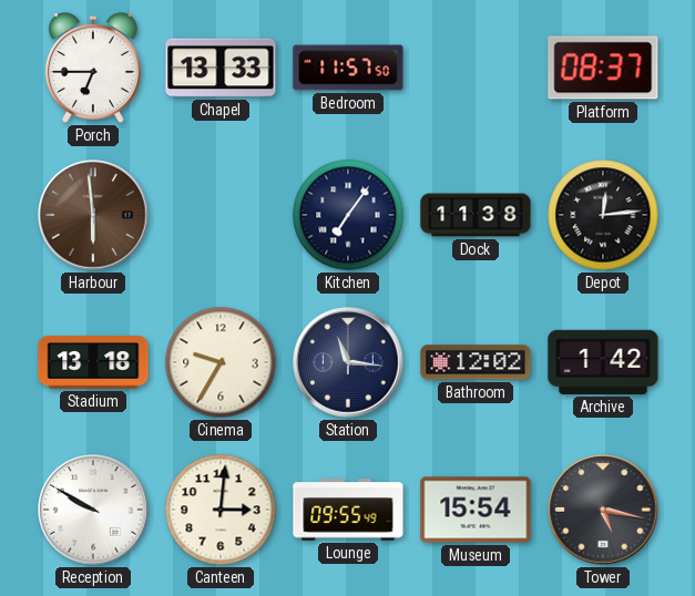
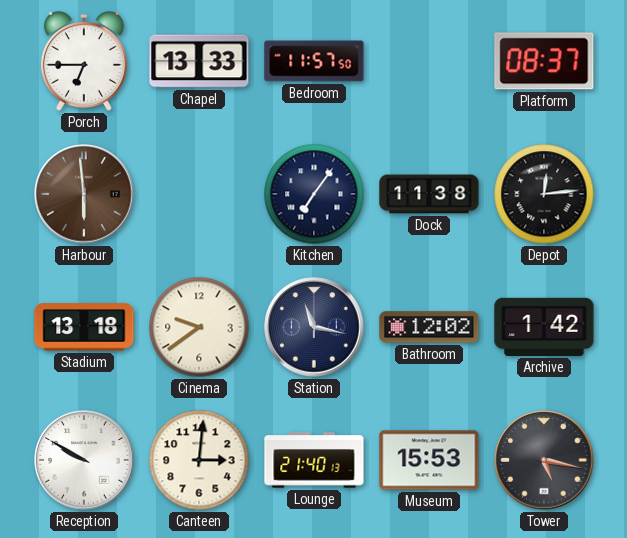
Cinema: 9:35 -> 9:39 (199, 327)
Station: 11:16 -> 11:17 (314, 327)
Lounge: 09:55 -> 21:40 (314, 460)
Museum: 15:54 -> 15:53 (429, 460)
